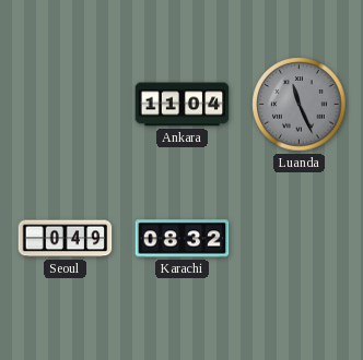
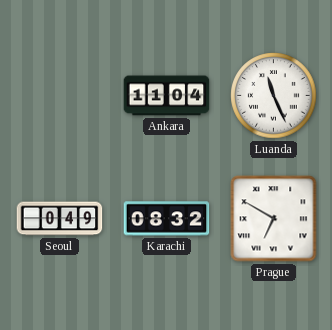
Luanda dial: grey -> white (274, 96)
Prague: none -> 6:50 (274, 219)
